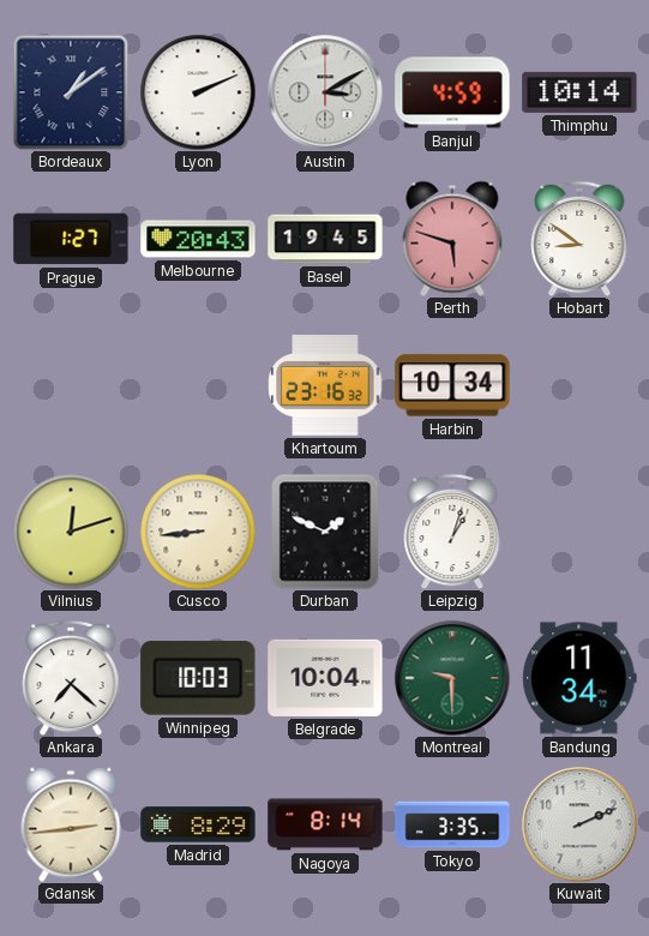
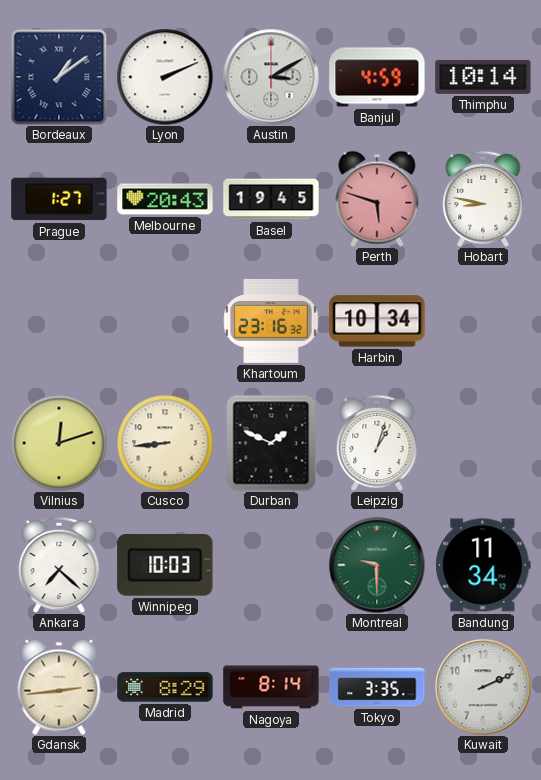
Hobart: 8:51 -> 8:47 (483, 199)
Belgrade: 10:04 -> none (325, 678)
